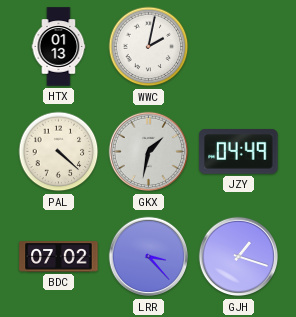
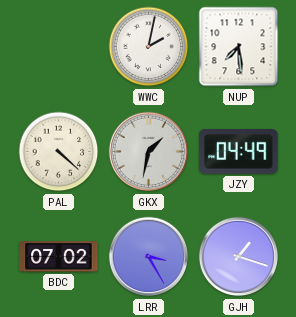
HTX: 01:13 -> none (59, 47)
NUP: none -> 7:29 (239, 47)
LRR: 3:23 -> 3:25 (149, 257)
